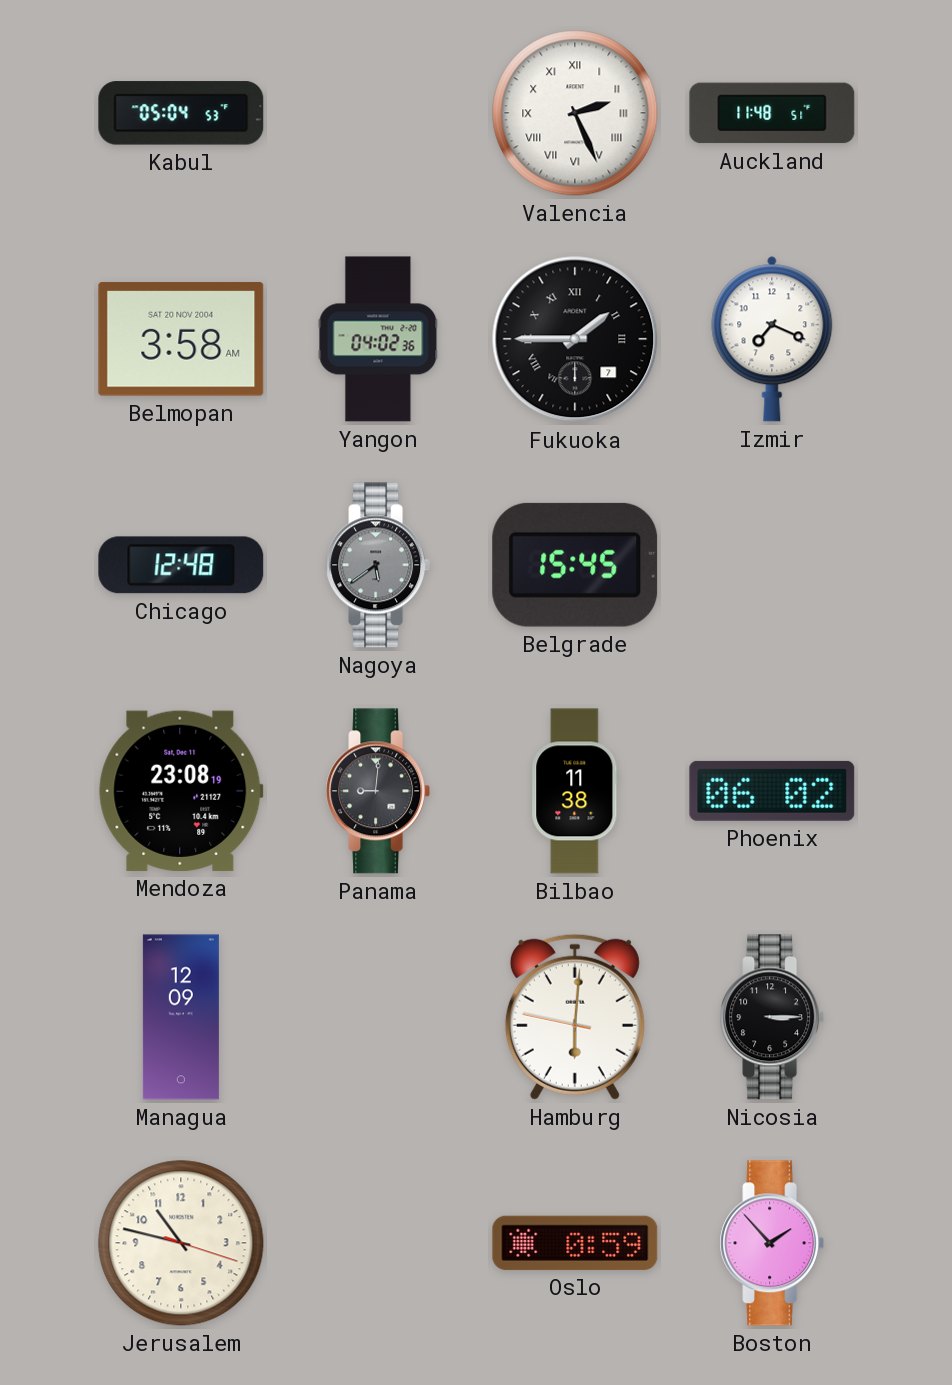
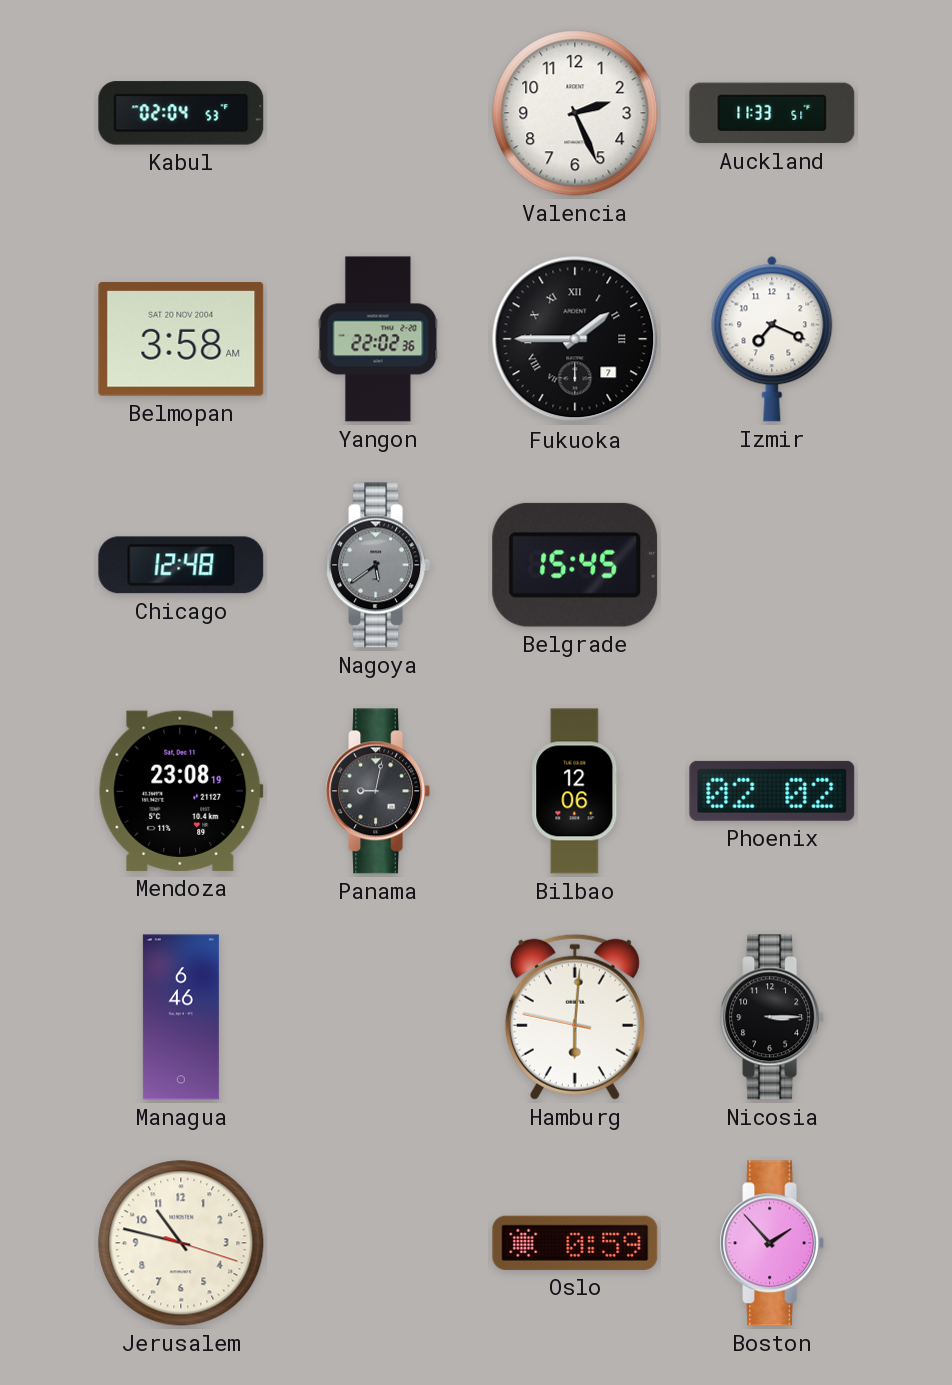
Kabul: 05:04 -> 02:04 (181, 113)
Valencia numerals: Roman -> Arabic (575, 113)
Auckland: 11:48 -> 11:33 (772, 113)
Yangon: 04:02 -> 22:02 (378, 339)
Panama: 9:01 -> 9:02 (378, 791)
Bilbao: 11:38 -> 12:06 (575, 791)
Phoenix: 06:02 -> 02:02 (772, 791)
Managua: 12:09 -> 6:46 (181, 1017)
